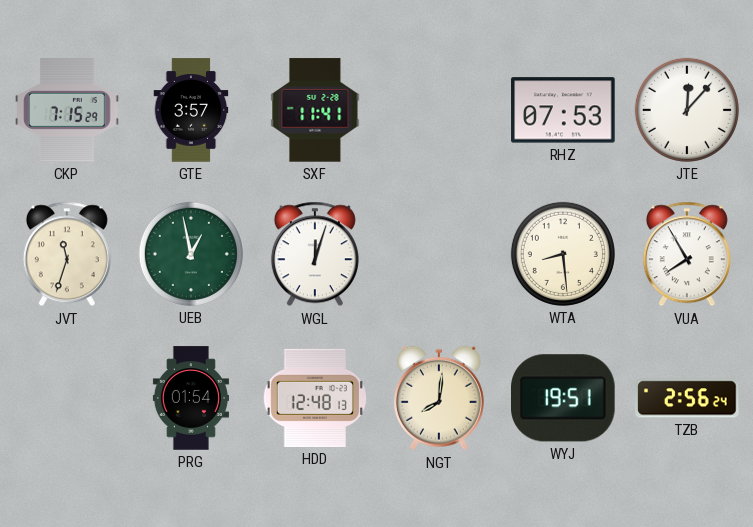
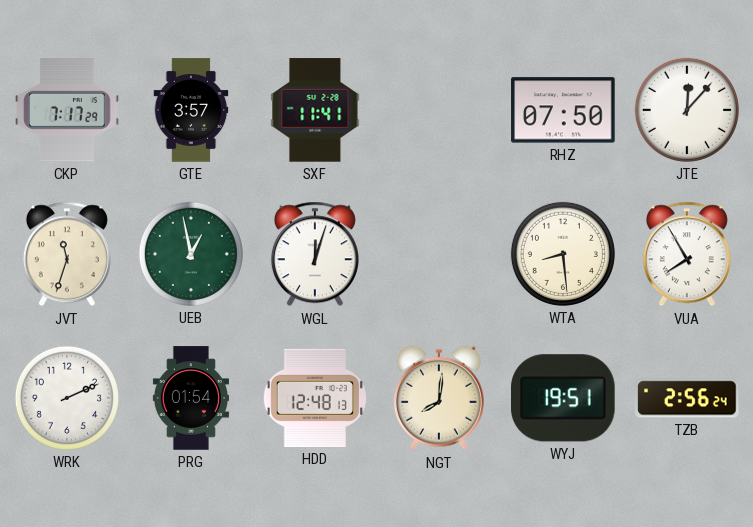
CKP: 7:15 -> 7:17 (67, 110)
RHZ: 07:53 -> 07:50 (563, 110)
WRK: none -> 2:11 (67, 398)
